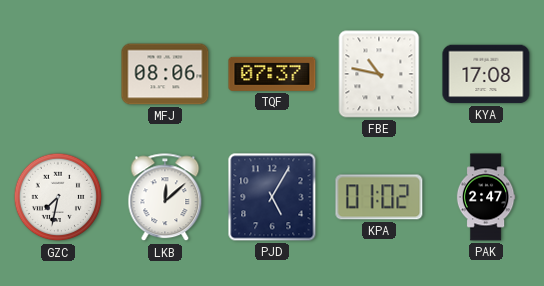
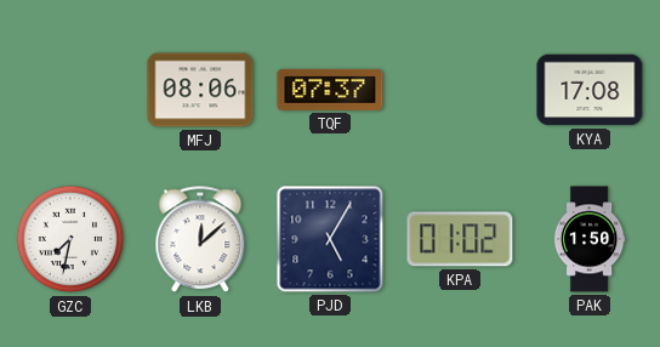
FBE: 10:47 -> none (379, 74)
PAK: 2:47 -> 1:50 (590, 239)
